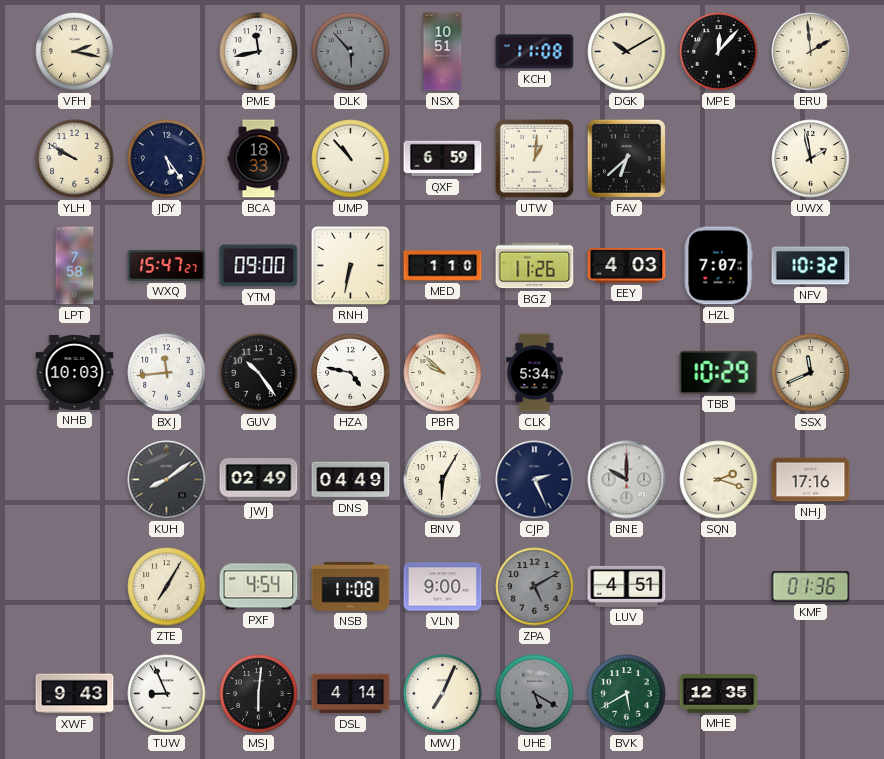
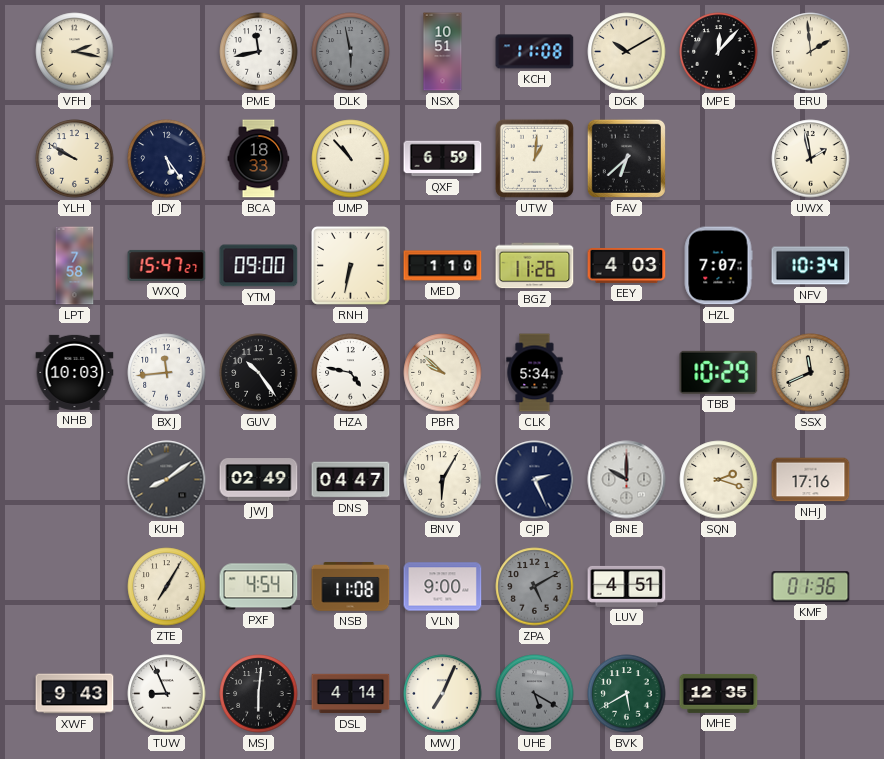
DLK: 5:53 -> 5:58 (351, 52)
NFV: 10:32 -> 10:34 (811, 266)
DNS: 04:49 -> 04:47 (351, 480)
